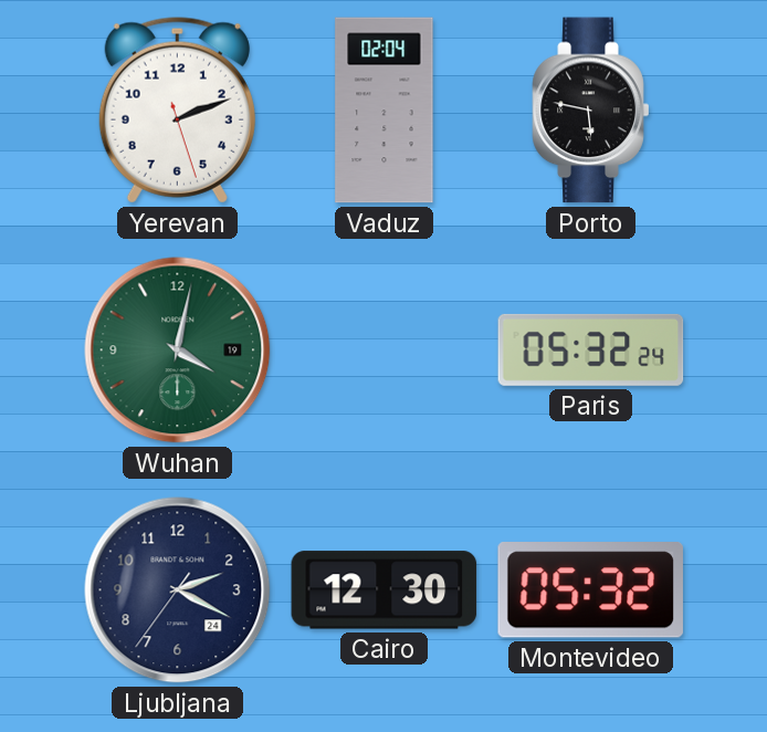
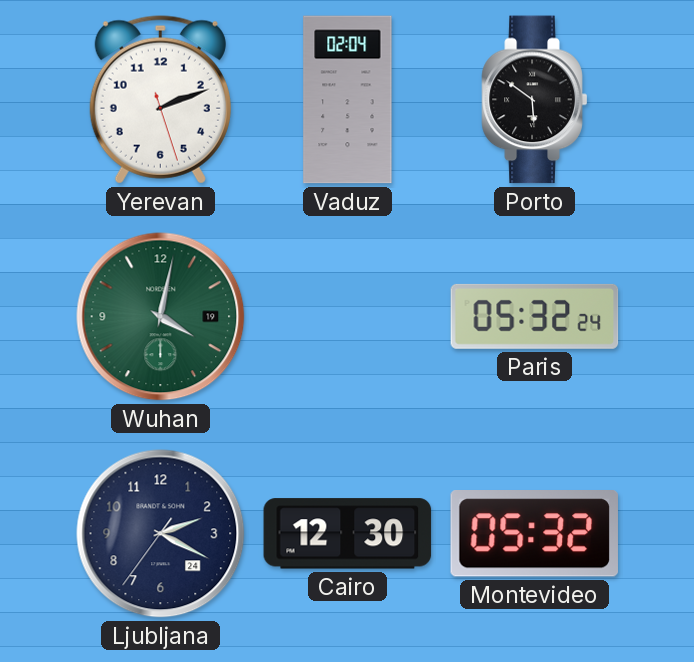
Porto: 5:47 -> 5:51 (535, 100)
